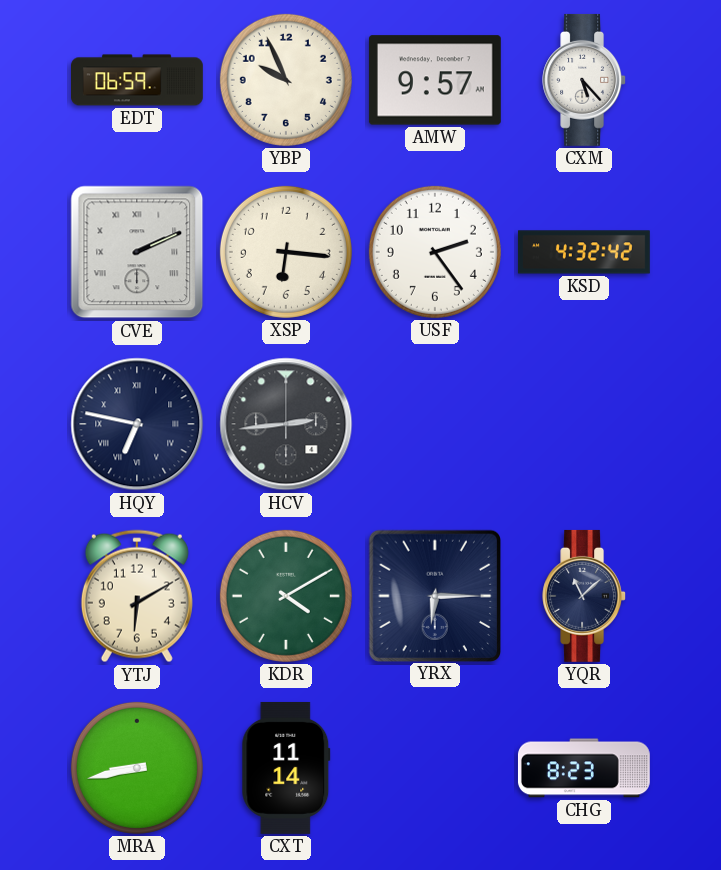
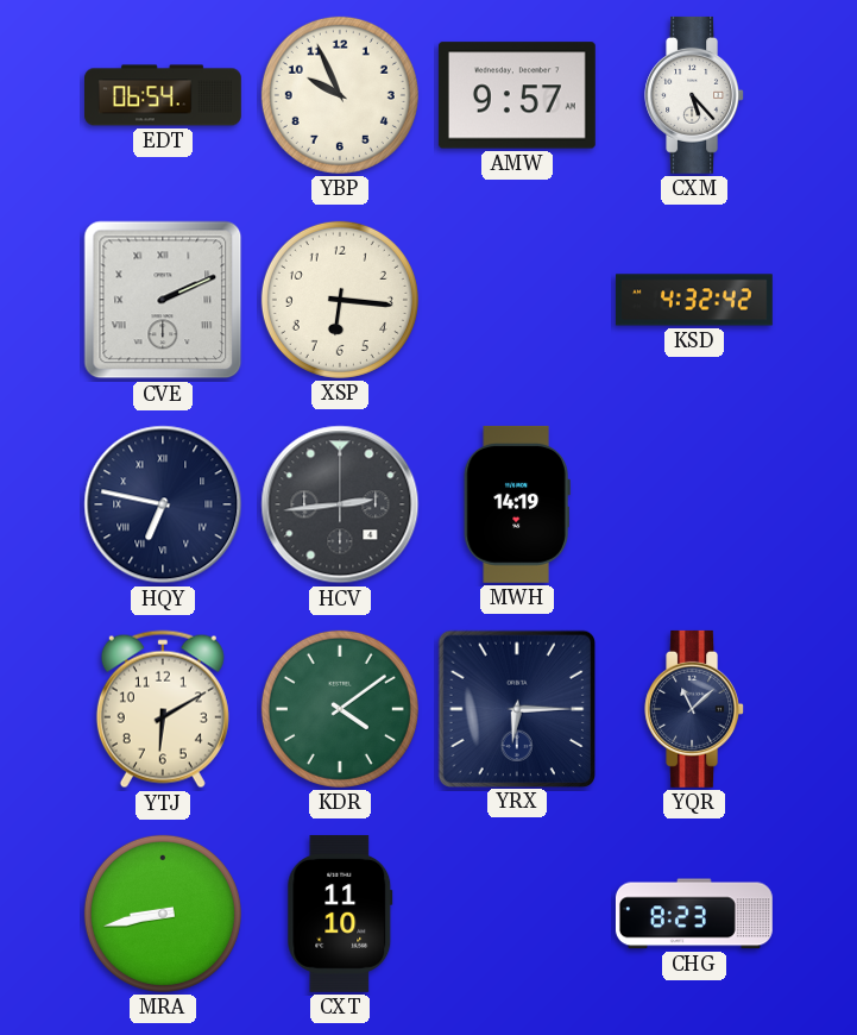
EDT: 06:59 -> 06:54 (164, 95)
USF: 2:24 -> none (435, 252)
MWH: none -> 14:19 (517, 504)
KDR: 4:10 -> 4:09 (340, 709)
CXT: 11:14 -> 11:10 (340, 914)
